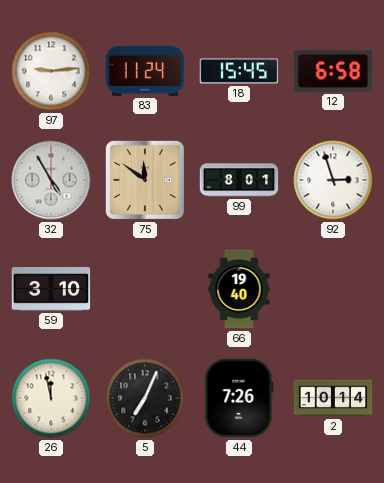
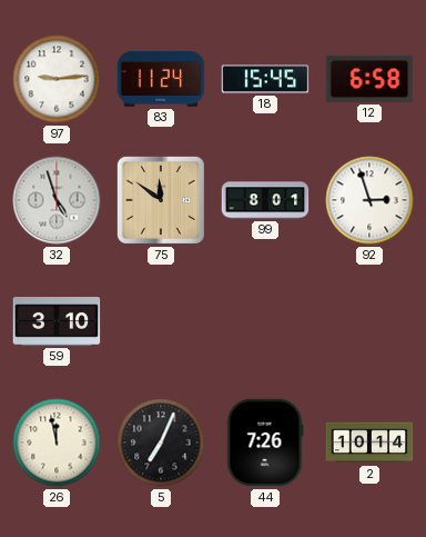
32: 4:55 -> 4:57 (57, 200)
66: 19:40 -> none (239, 289)
